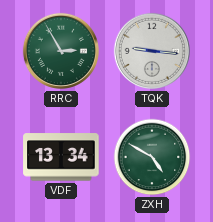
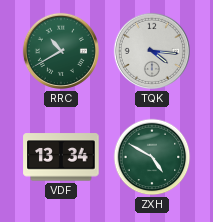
RRC: 2:55 -> 10:40 (61, 51)
TQK: 9:16 -> 4:16 (152, 51)
